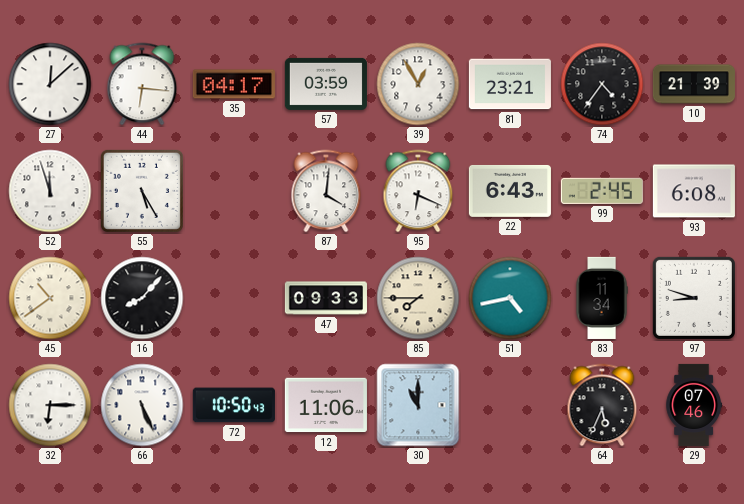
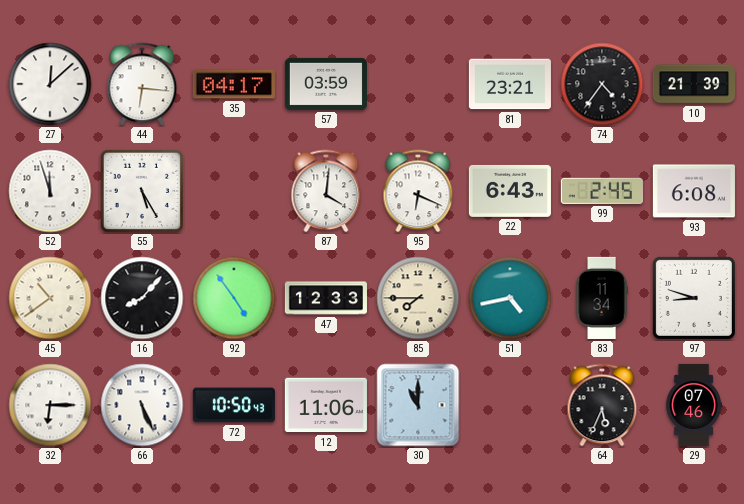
39: 12:55 -> none (418, 84)
92: none -> 4:54 (234, 298)
47: 09:33 -> 12:33 (326, 298)
